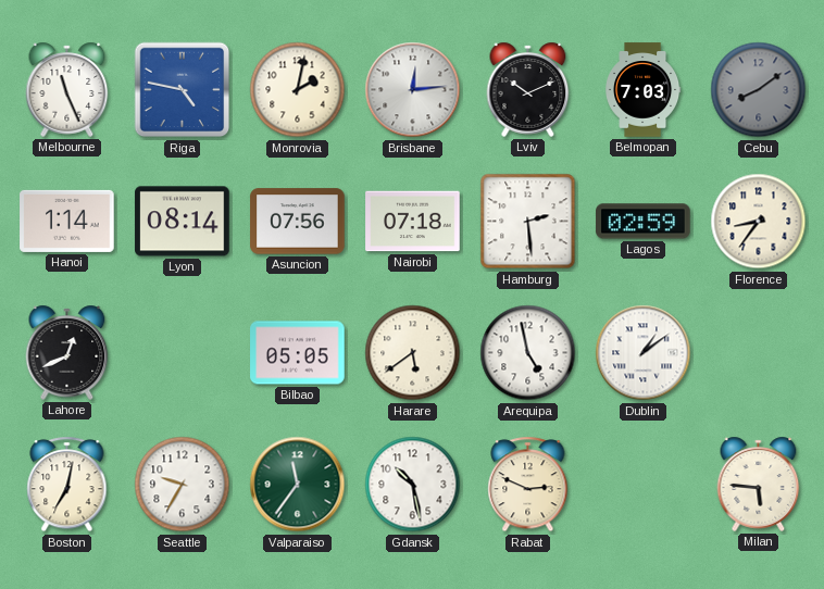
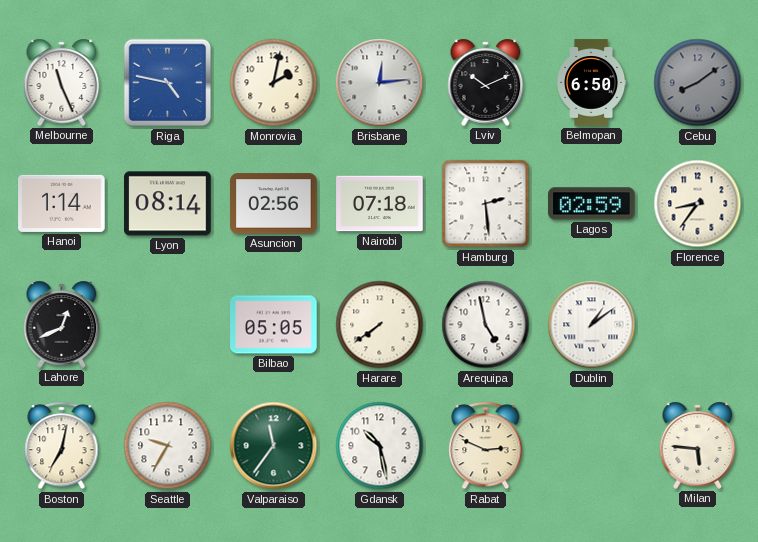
Belmopan: 7:03 -> 6:50 (592, 83)
Asuncion: 07:56 -> 02:56 (274, 204)
Harare: 5:39 -> 7:39 (380, 325)
